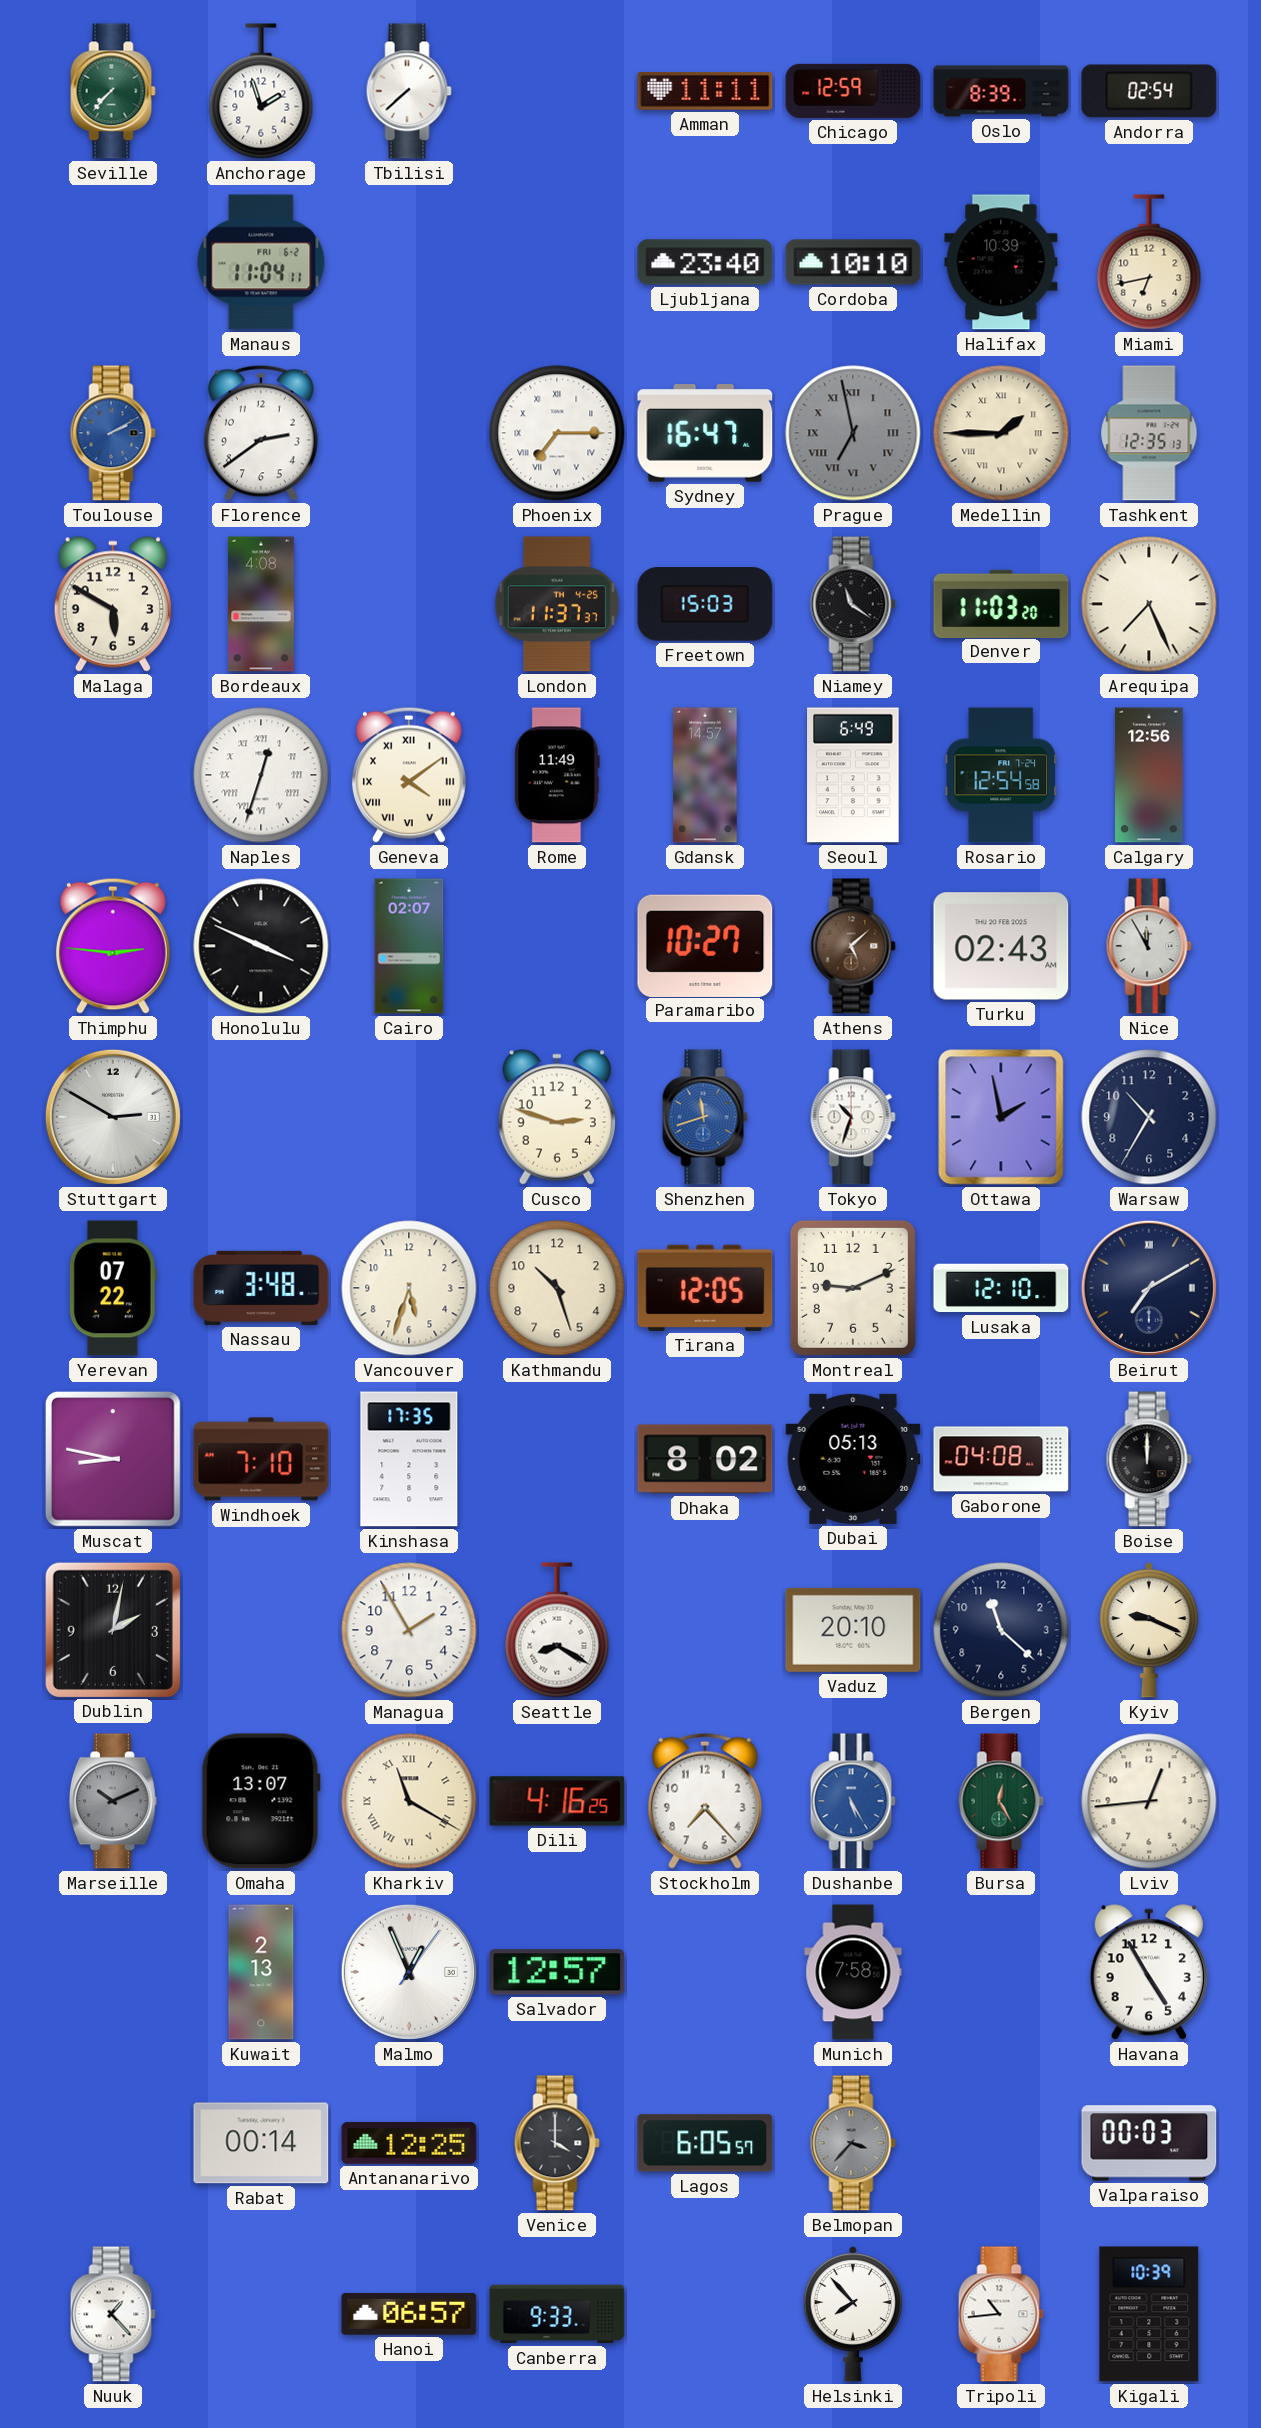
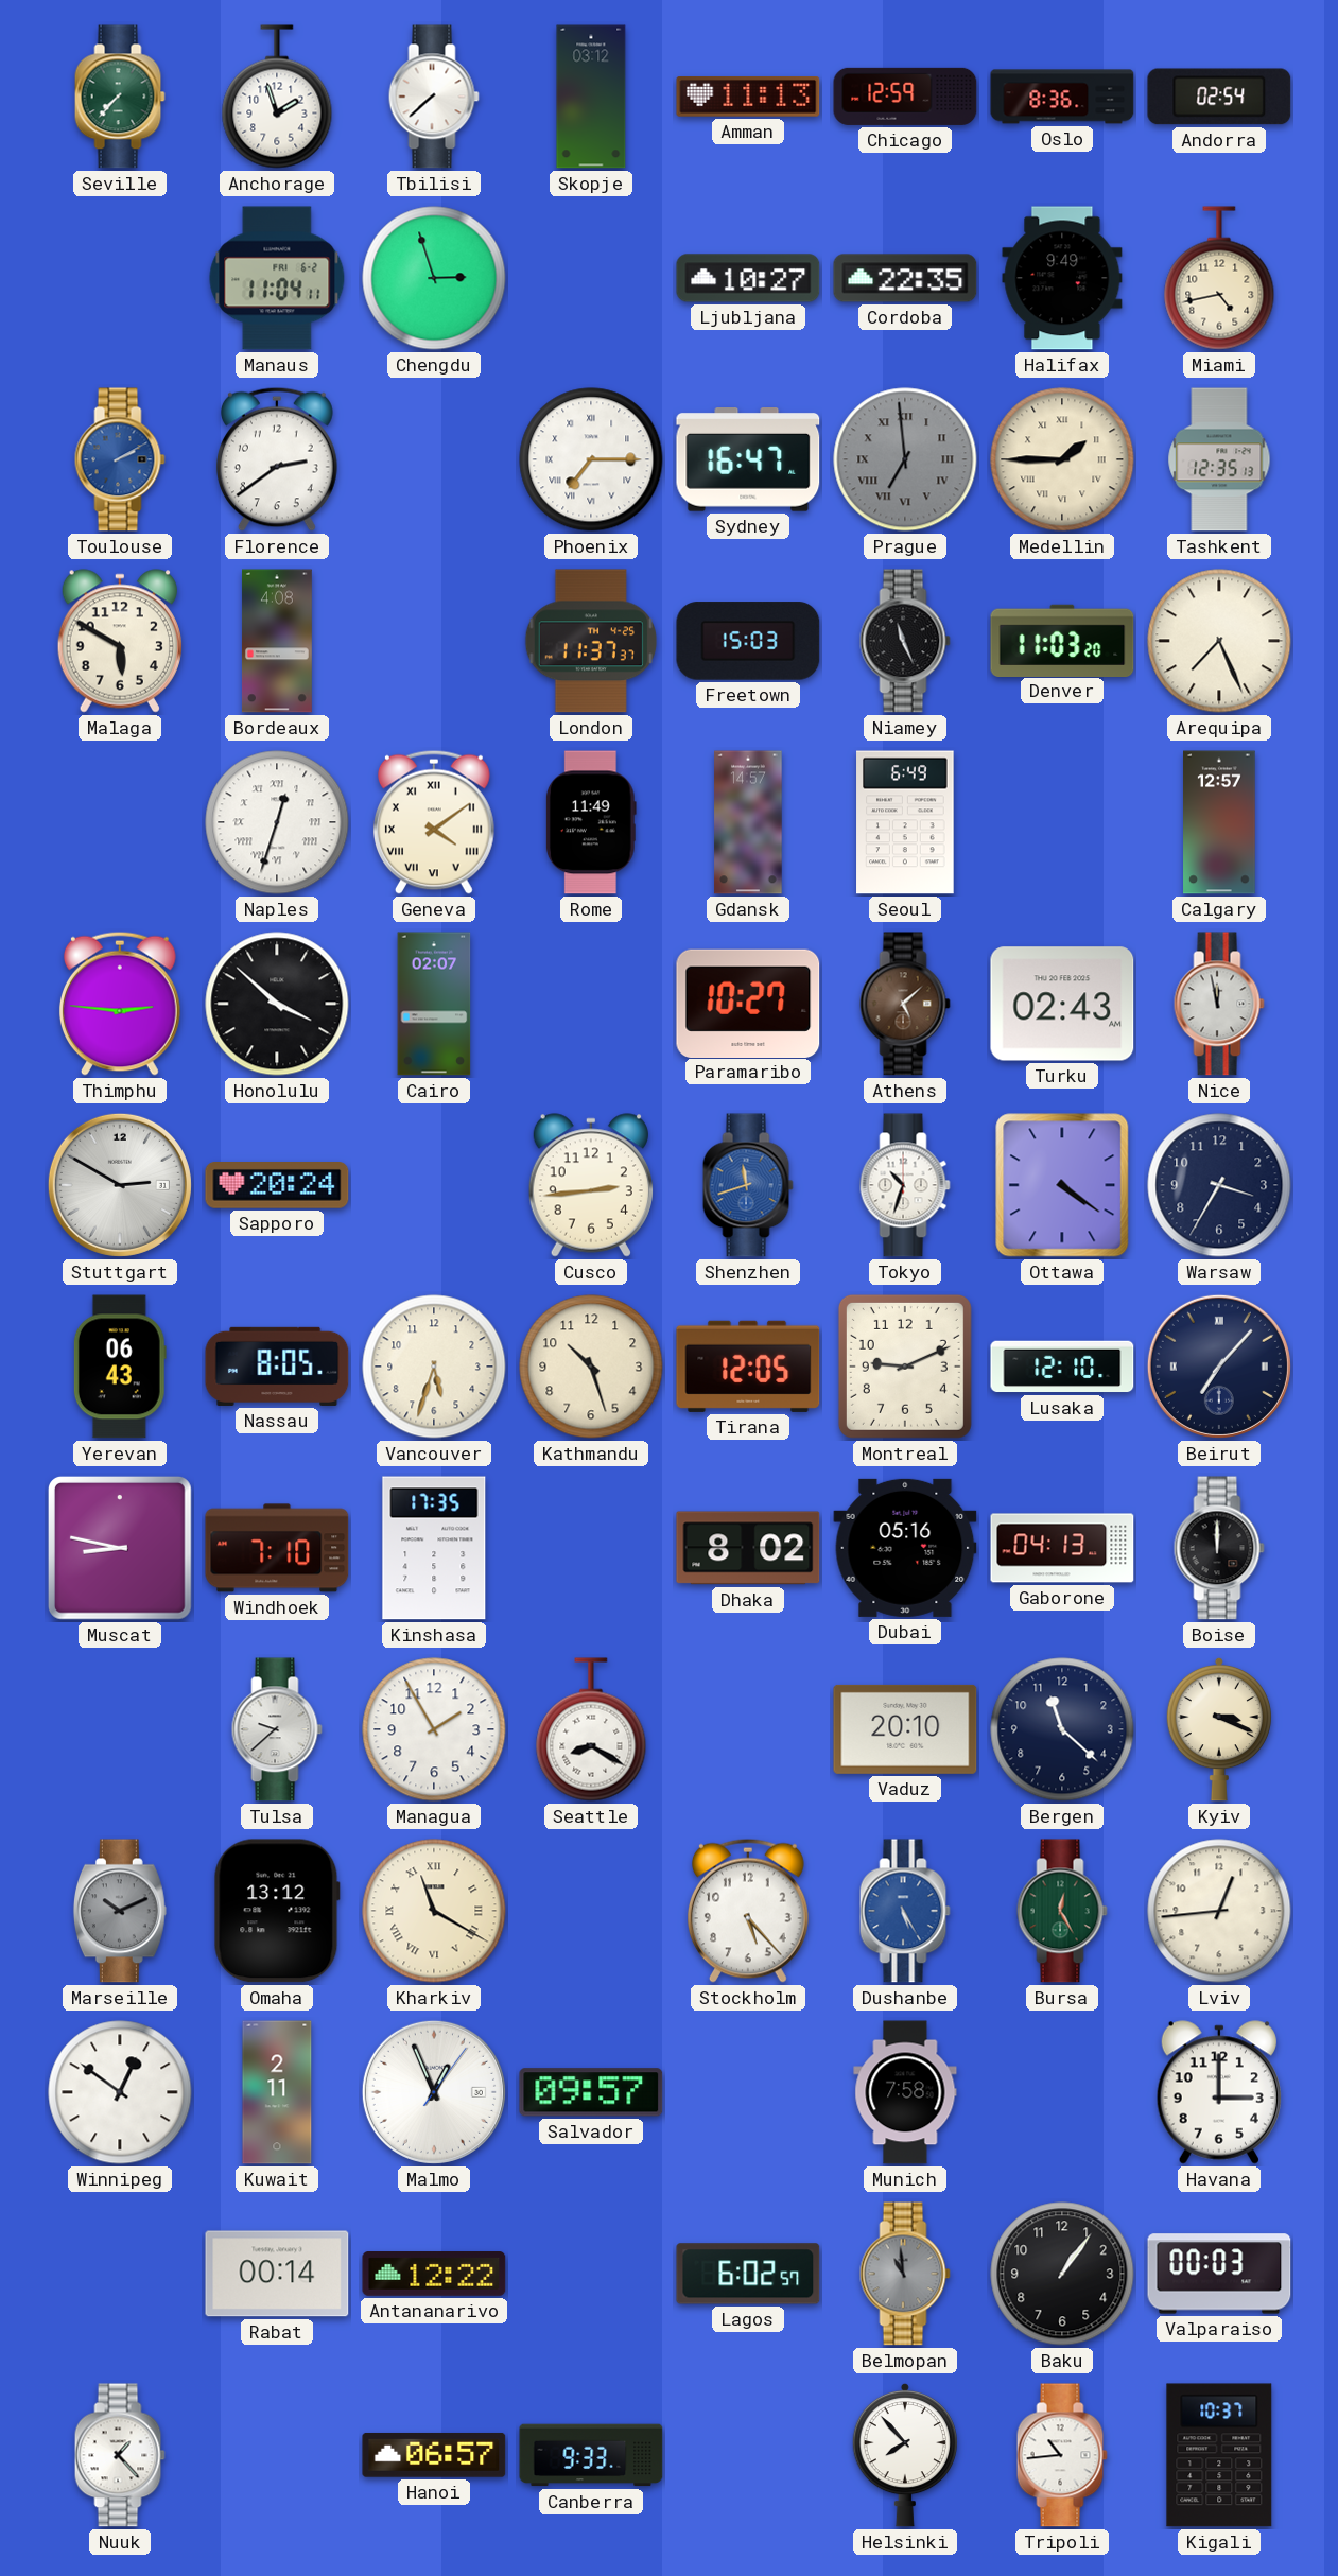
Skopje: none -> 03:12 (591, 97)
Amman: 11:11 -> 11:13 (748, 98)
Oslo: 8:39 -> 8:36 (1062, 97)
Chengdu: none -> 2:57 (434, 278)
Ljubljana: 23:40 -> 10:27 (748, 278)
Cordoba: 10:10 -> 22:35 (905, 278)
Halifax: 10:39 -> 9:49 (1062, 278)
Miami: 6:43 -> 4:43 (1219, 278)
Prague: 6:58 -> 6:59 (905, 459)
Niamey: 11:21 -> 11:26 (905, 641)
Rosario: 12:54 -> none (1000, 775)
Calgary: 12:56 -> 12:57 (1219, 822)
Honolulu: 3:49 -> 3:52 (277, 1004)
Nice: 11:55 -> 11:58 (1219, 1004)
Sapporo: none -> 20:24 (277, 1186)
Cusco: 2:48 -> 2:44 (591, 1185)
Ottawa: 1:58 -> 4:21 (1062, 1185)
Warsaw: 10:35 -> 3:35 (1219, 1185)
Yerevan: 07:22 -> 06:43 (120, 1367)
Nassau: 3:48 -> 8:05 (277, 1367)
Beirut: 7:10 -> 7:07 (1219, 1367)
Dubai: 05:13 -> 05:16 (905, 1548)
Gaborone: 04:08 -> 04:13 (1062, 1548)
Dublin: 2:02 -> none (112, 1629)
Tulsa: none -> 9:38 (277, 1729)
Kyiv: 9:19 -> 3:19 (1219, 1729)
Omaha: 13:07 -> 13:12 (277, 1911)
Dili: 4:16 -> none (557, 1801)
Stockholm: 7:23 -> 5:23 (748, 1911)
Winnipeg: none -> 12:51 (120, 2092)
Kuwait: 2:13 -> 2:11 (277, 2092)
Salvador: 12:57 -> 09:57 (591, 2092)
Havana: 4:55 -> 3:00 (1219, 2092)
Antananarivo: 12:25 -> 12:22 (434, 2275)
Venice: 4:00 -> none (557, 2143)
Lagos: 6:05 -> 6:02 (748, 2274)
Belmopan: 3:37 -> 10:59 (905, 2274)
Baku: none -> 1:06 (1062, 2274)
Kigali: 10:39 -> 10:37 (1219, 2455)
